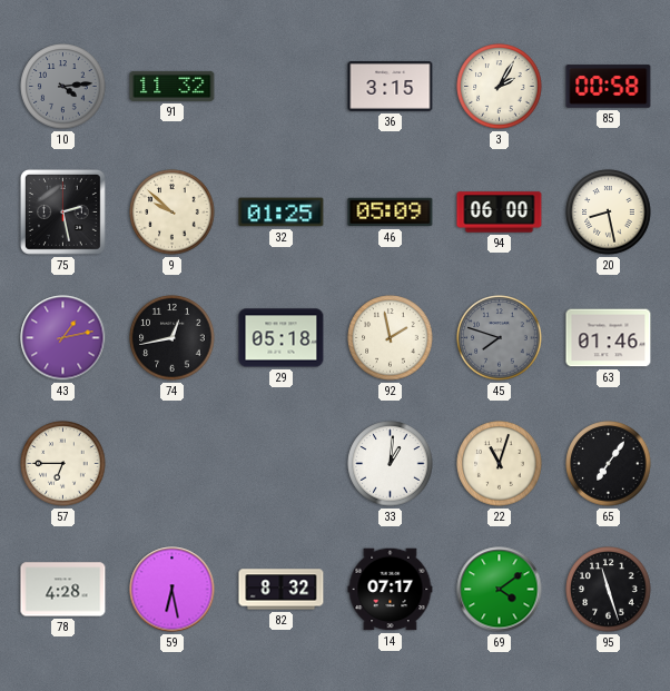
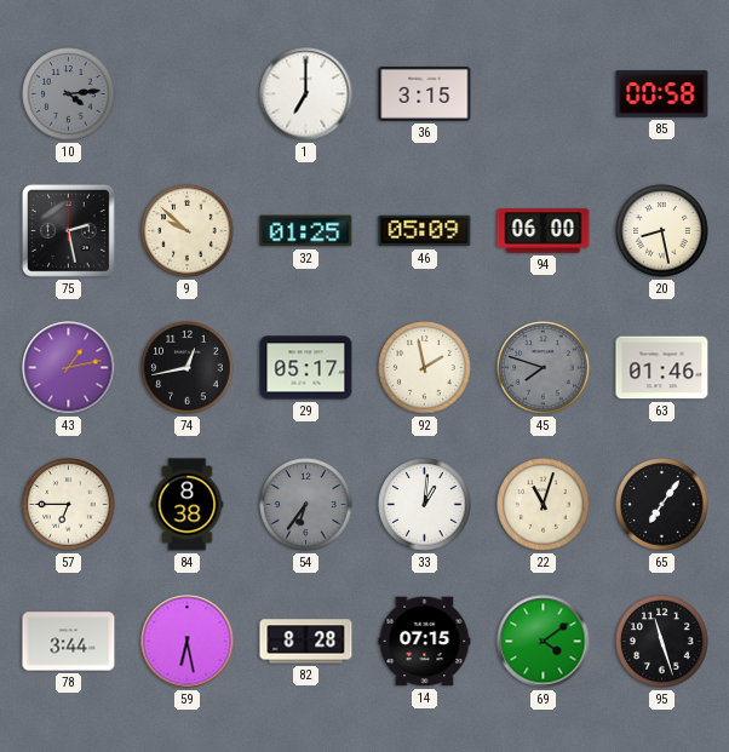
91: 11:32 -> none (173, 86)
1: none -> 7:00 (306, 94)
3: 2:05 -> none (500, 87)
29: 05:18 -> 05:17 (306, 368)
84: none -> 8:38 (188, 505)
54: none -> 6:36 (306, 505)
78: 4:28 -> 3:44 (69, 642)
82: 8:32 -> 8:28 (306, 642)
14: 07:17 -> 07:15 (425, 642)
